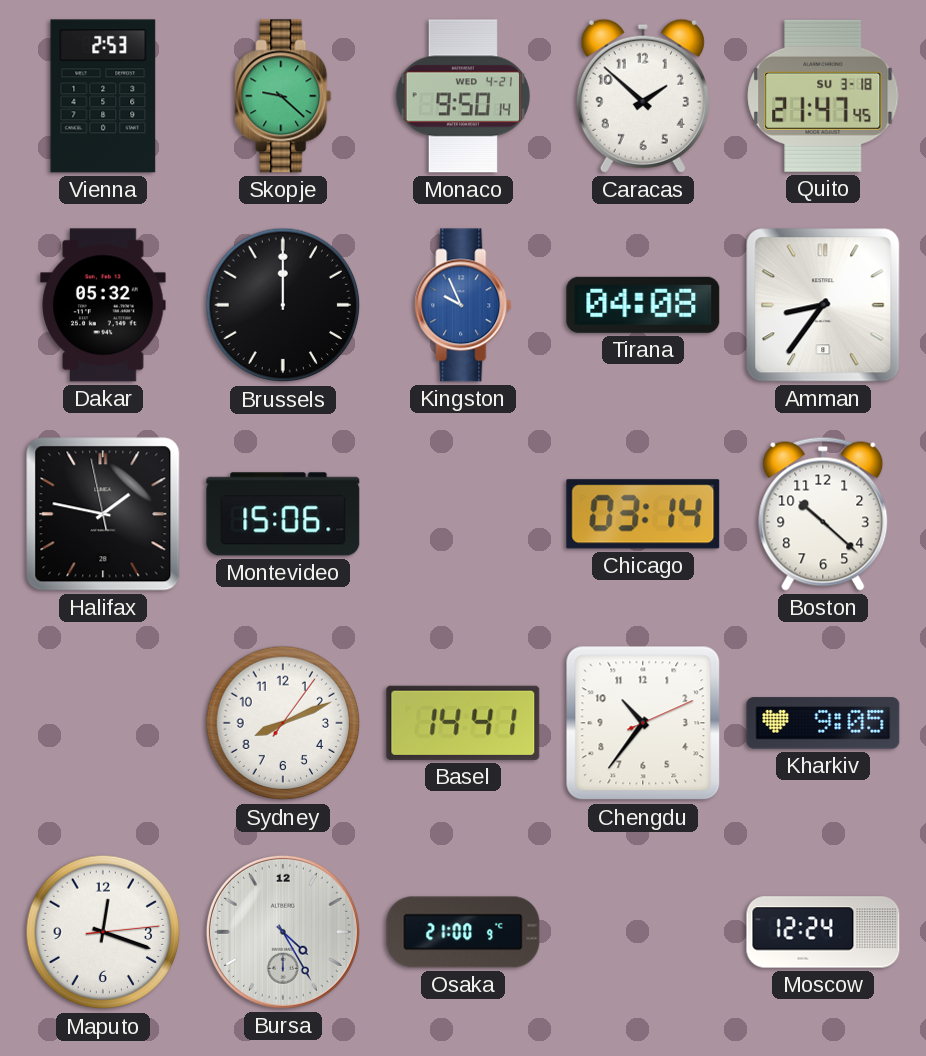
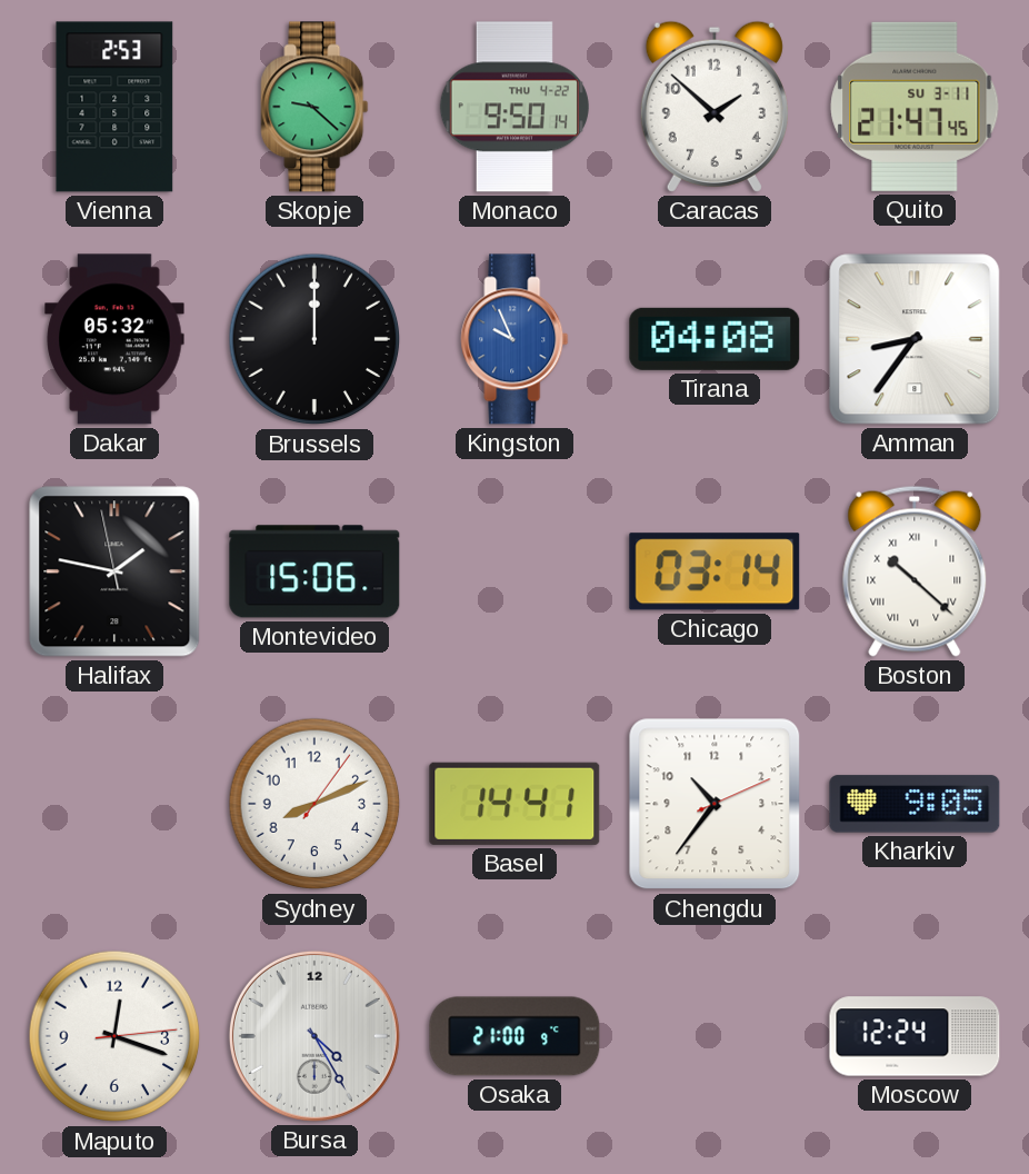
Monaco date: WED 4-21 -> THU 4-22 (514, 107)
Quito date: SU 3-18 -> SU 3-11 (915, 107)
Boston numerals: Arabic -> Roman (915, 571)
